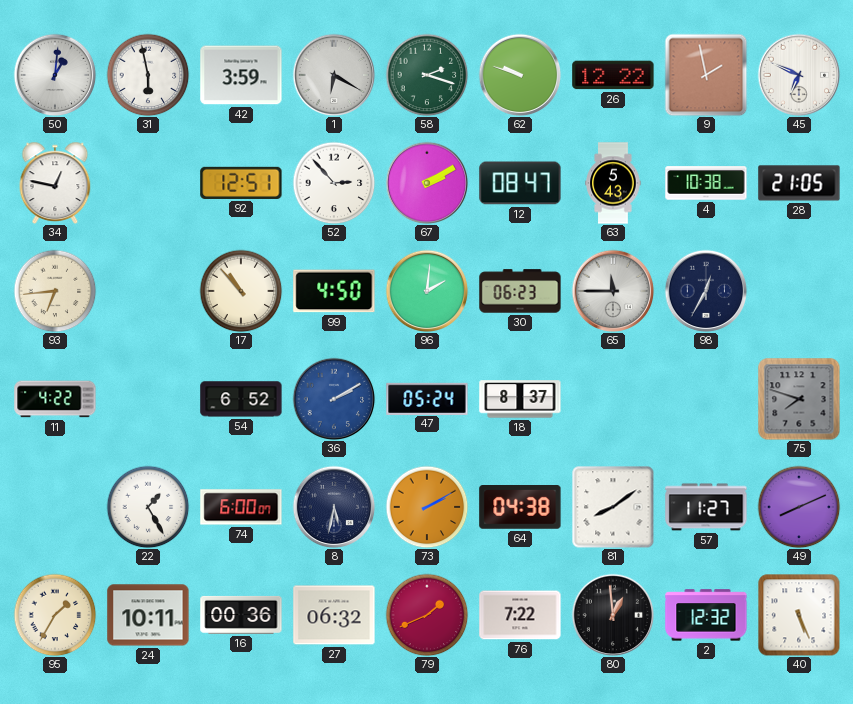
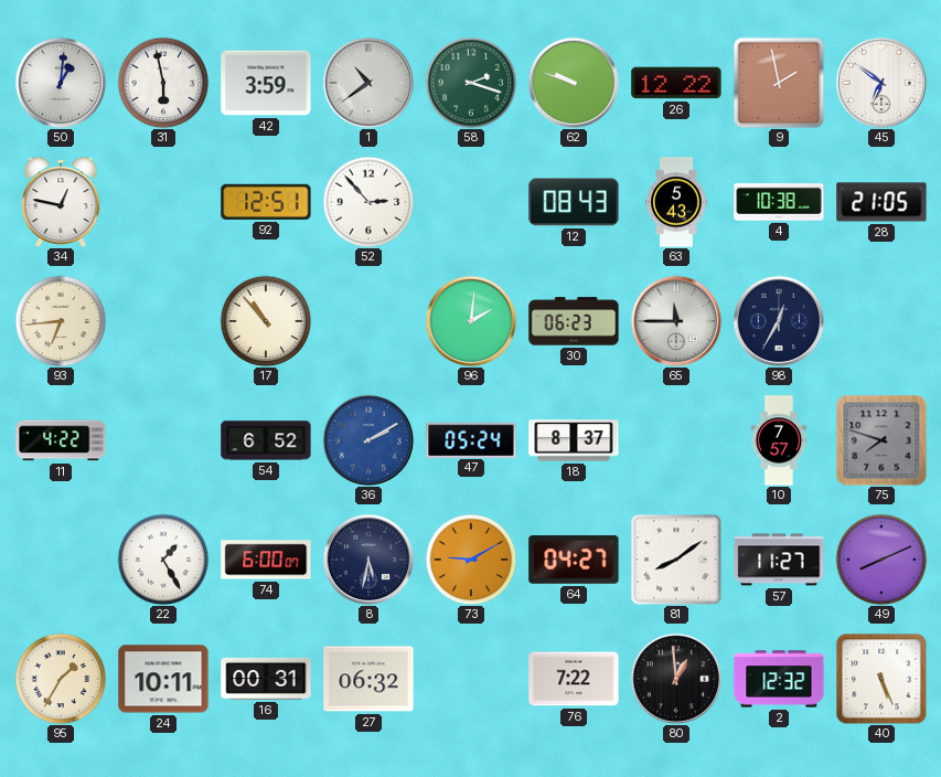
1: 6:20 -> 10:39 (368, 83)
45: 6:49 -> 6:51 (881, 83)
67: 2:10 -> none (427, 183)
12: 08:47 -> 08:43 (574, 202)
99: 4:50 -> none (334, 291)
10: none -> 7:57 (779, 440)
73: 2:10 -> 9:10 (471, 560)
64: 04:38 -> 04:27 (574, 561)
16: 00:36 -> 00:31 (266, 679)
79: 1:41 -> none (427, 615)
